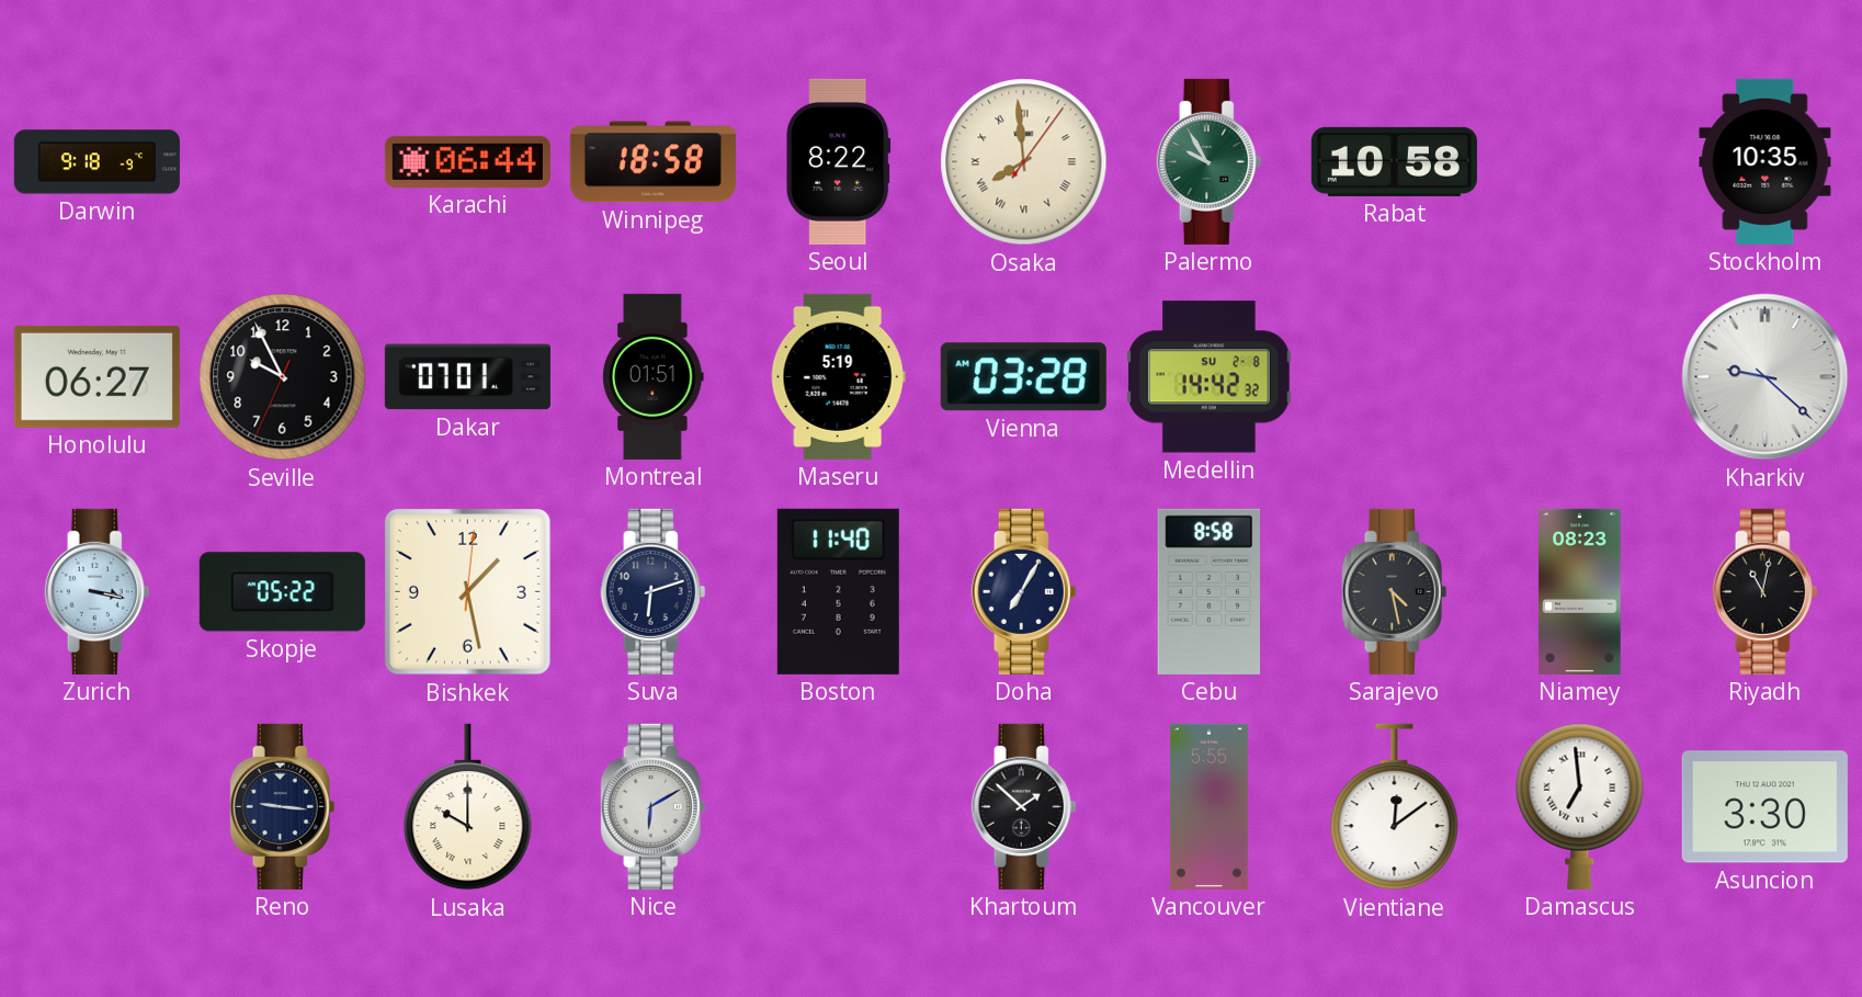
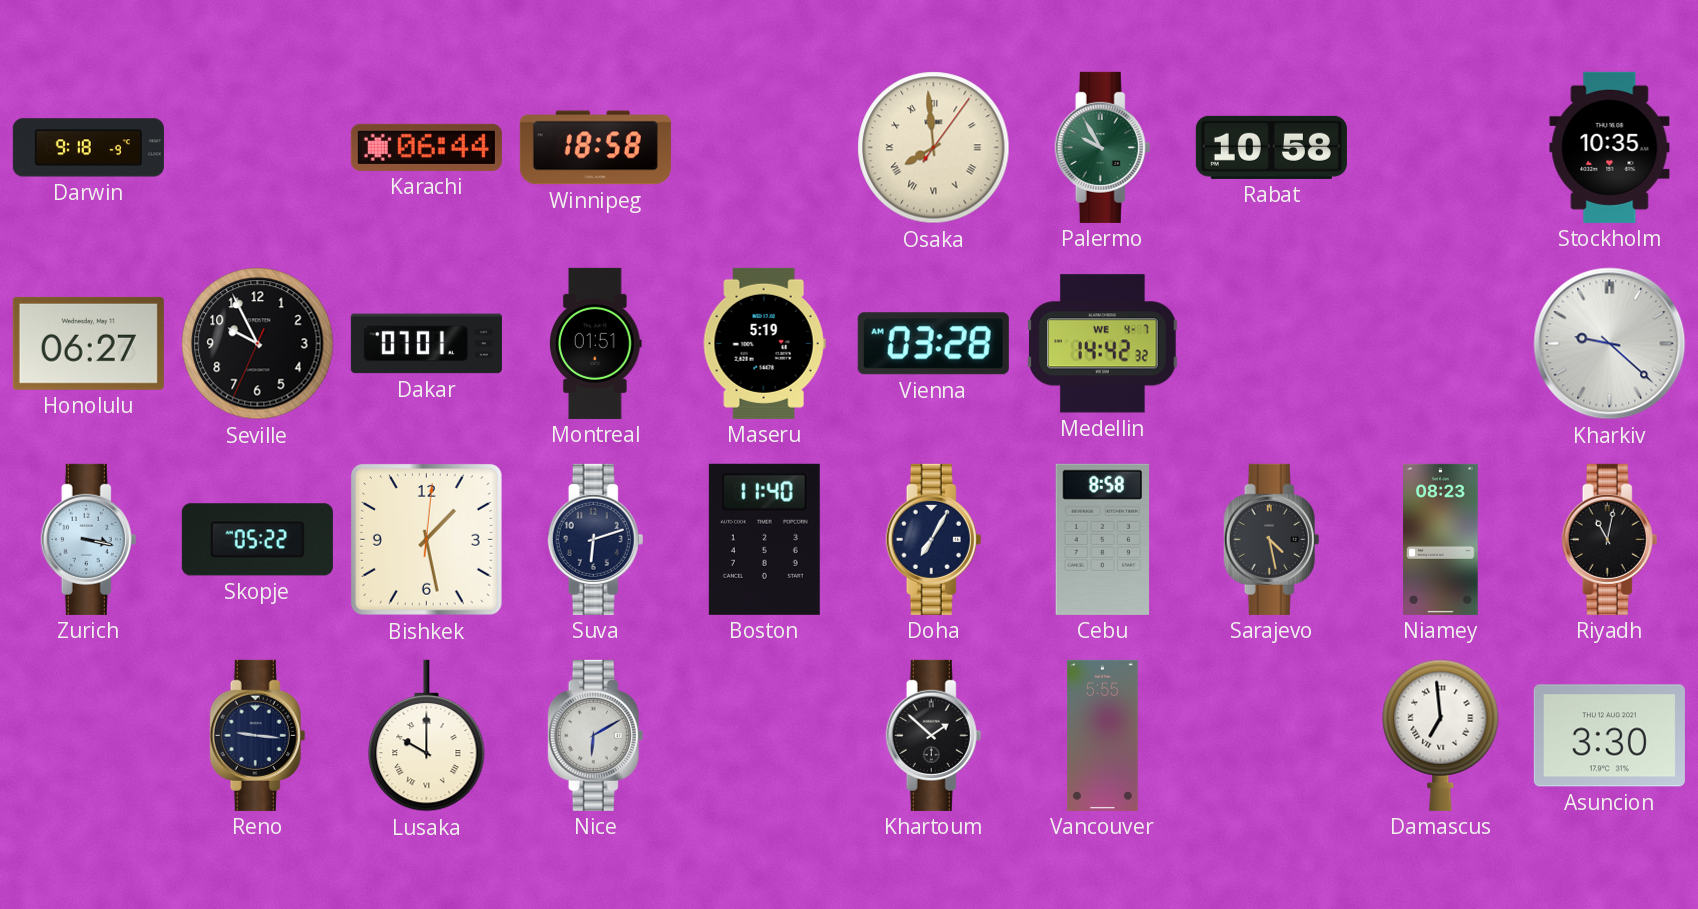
Seoul: 8:22 -> none (839, 161)
Medellin date: SU 2-8 -> WE 4-7 (1103, 344)
Vientiane: 12:09 -> none (1395, 807)
